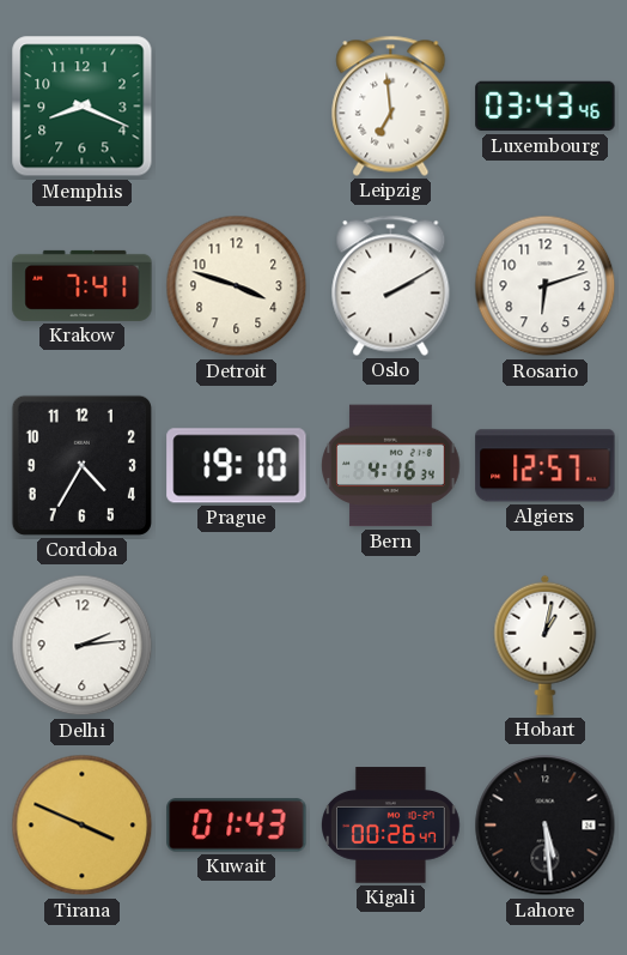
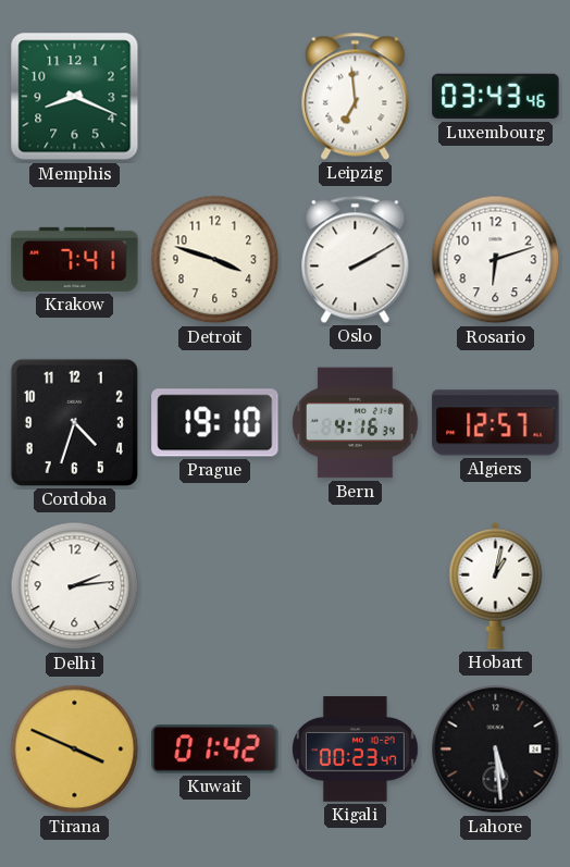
Cordoba: 4:35 -> 4:33 (74, 422)
Kuwait: 01:43 -> 01:42 (215, 750)
Kigali: 00:26 -> 00:23 (356, 750)
